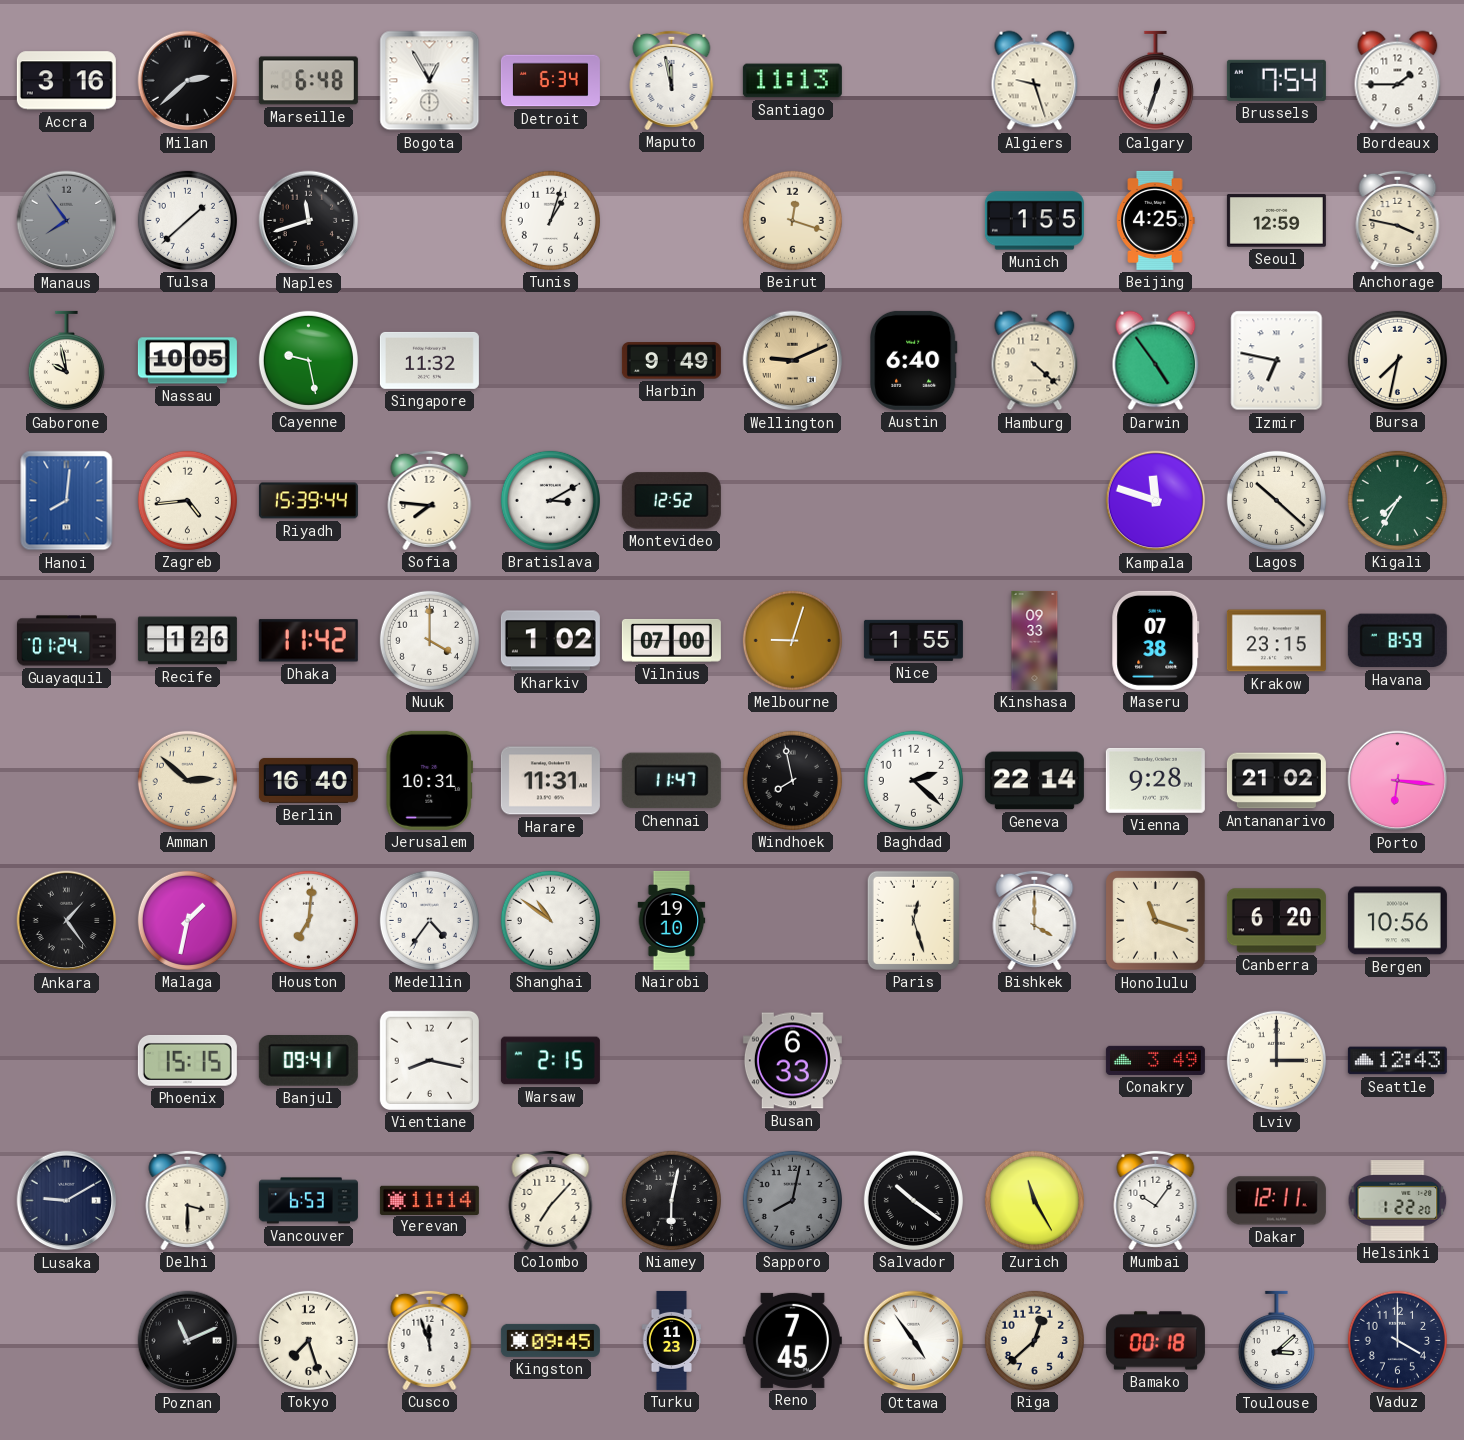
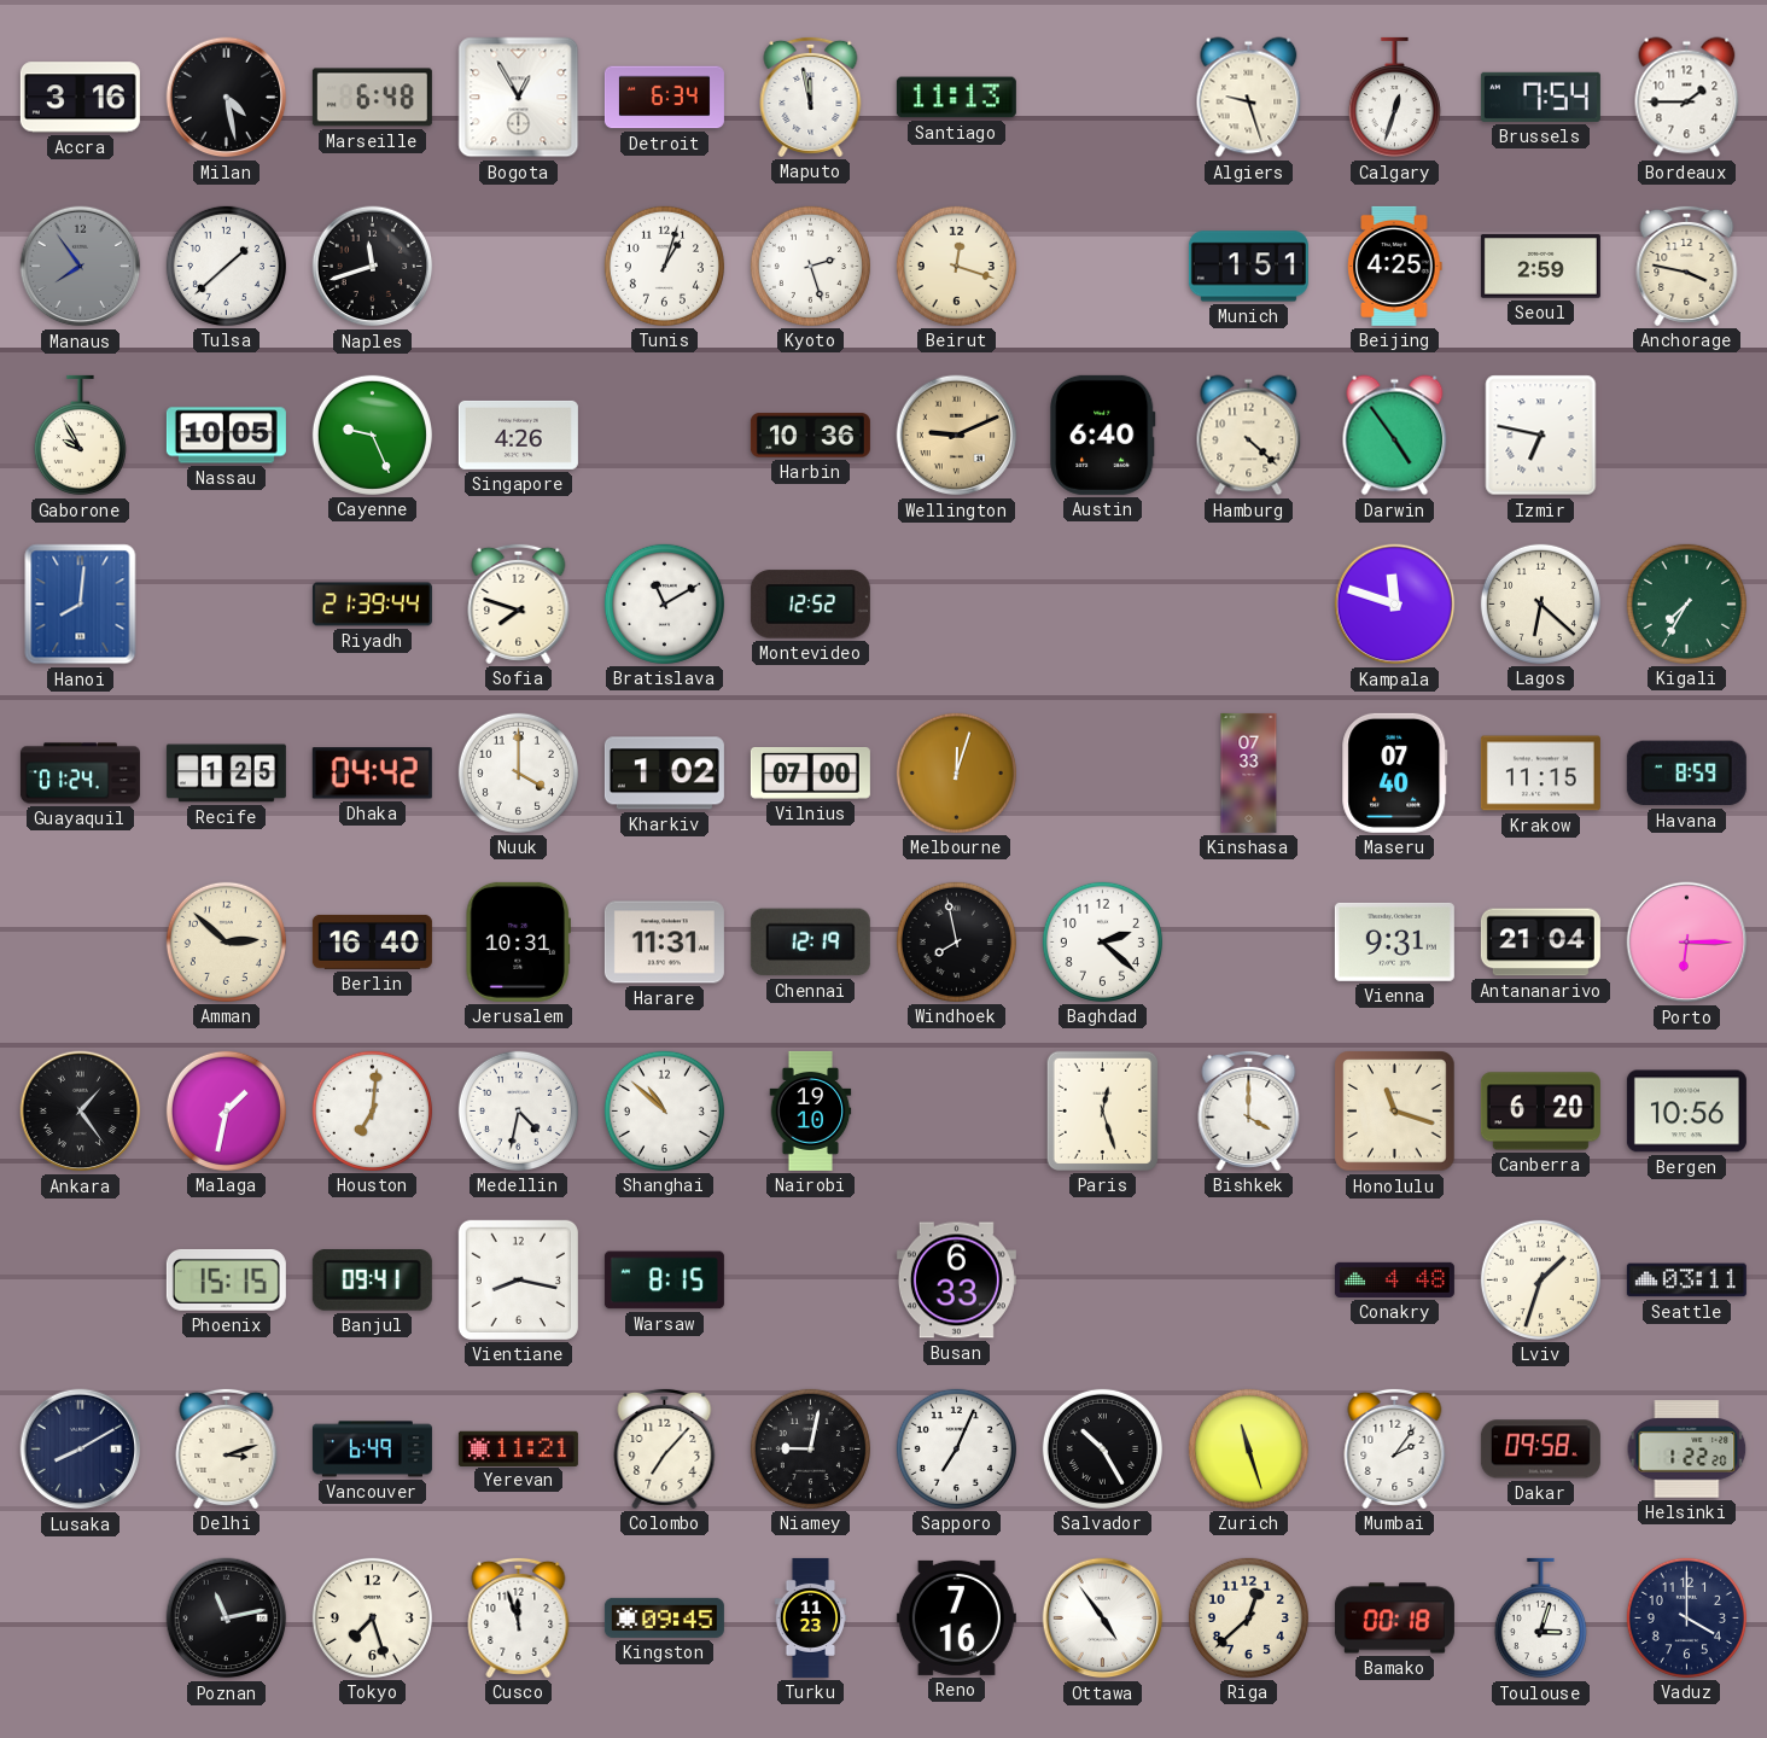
Milan: 2:38 -> 4:28 (227, 98)
Kyoto: none -> 2:27 (810, 266)
Munich: 1:55 -> 1:51 (1248, 267)
Seoul: 12:59 -> 2:59 (1540, 267)
Gaborone: 9:58 -> 9:55 (80, 436)
Cayenne: 9:28 -> 9:26 (372, 434)
Singapore: 11:32 -> 4:26 (518, 434)
Harbin: 9:49 -> 10:36 (810, 436)
Bursa: 7:32 -> none (1397, 360)
Zagreb: 4:44 -> none (187, 500)
Riyadh: 15:39 -> 21:39 (372, 605)
Sofia: 7:46 -> 7:48 (519, 603)
Bratislava: 3:10 -> 11:10 (664, 603)
Lagos: 10:22 -> 6:22 (1540, 603)
Recife: 1:26 -> 1:25 (226, 774)
Dhaka: 11:42 -> 04:42 (372, 774)
Melbourne: 9:03 -> 12:03 (956, 772)
Nice: 1:55 -> none (913, 640)
Kinshasa: 09:33 -> 07:33 (1249, 772)
Maseru: 07:38 -> 07:40 (1395, 772)
Krakow: 23:15 -> 11:15 (1540, 774)
Chennai: 11:47 -> 12:19 (810, 943)
Geneva: 22:14 -> none (1034, 781)
Vienna: 9:28 -> 9:31 (1394, 941)
Antananarivo: 21:02 -> 21:04 (1540, 943)
Porto: 6:16 -> 6:15 (1687, 943)
Medellin: 4:36 -> 4:32 (518, 1110)
Shanghai: 10:51 -> 10:52 (664, 1110)
Warsaw: 2:15 -> 8:15 (664, 1281)
Conakry: 3:49 -> 4:48 (1394, 1279)
Lviv: 3:00 -> 1:33 (1540, 1279)
Seattle: 12:43 -> 03:11 (1686, 1281)
Lusaka: 9:10 -> 8:10 (81, 1450)
Delhi: 3:30 -> 3:12 (227, 1448)
Vancouver: 6:53 -> 6:49 (372, 1450)
Yerevan: 11:14 -> 11:21 (518, 1448)
Niamey: 6:02 -> 9:02 (810, 1448)
Sapporo: 8:02 -> 7:04 (956, 1448)
Sapporo dial: grey -> white (956, 1448)
Salvador: 10:21 -> 10:25 (1102, 1448)
Zurich: 11:25 -> 11:27 (1248, 1448)
Mumbai: 10:06 -> 2:06 (1395, 1448)
Dakar: 12:11 -> 09:58 (1540, 1450)
Poznan: 11:11 -> 11:13 (227, 1619)
Reno: 7:45 -> 7:16 (956, 1617)
Toulouse: 3:08 -> 3:03 (1540, 1619)
